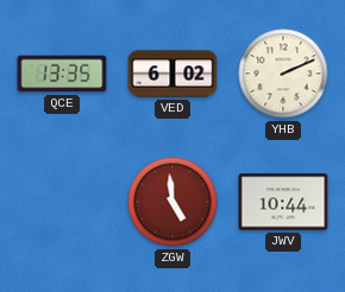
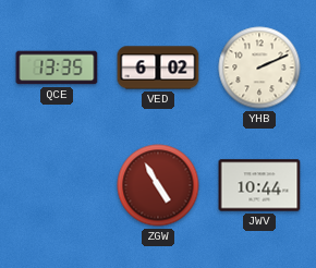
ZGW: 4:59 -> 4:55 (158, 185)
